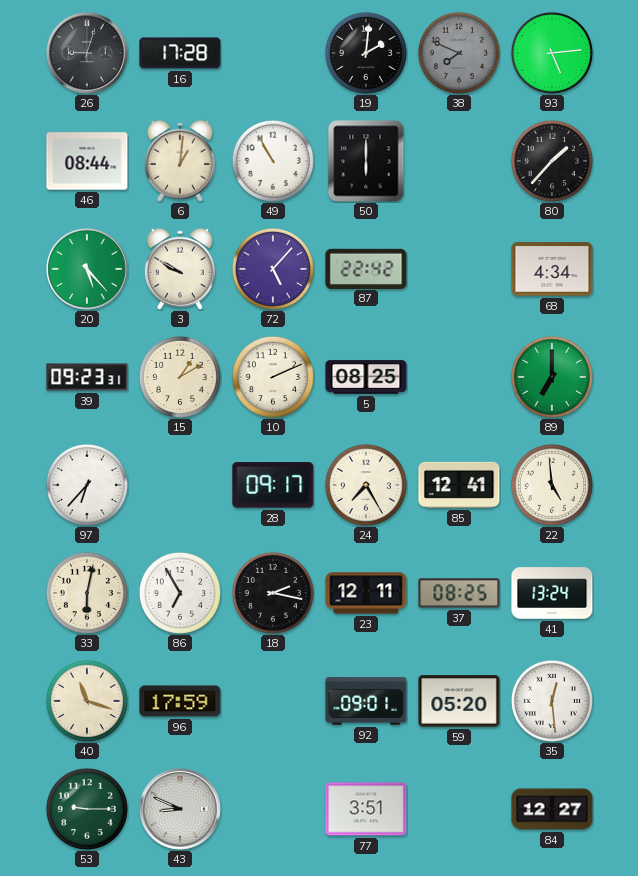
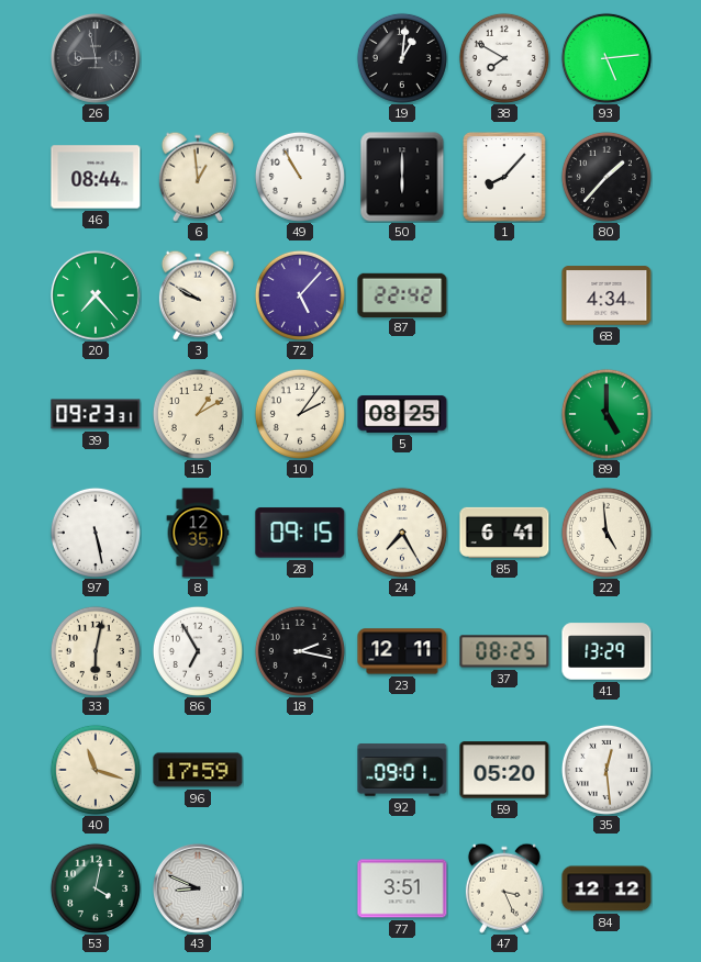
26: 9:03 -> 8:58 (96, 58)
16: 17:28 -> none (180, 53)
19: 2:01 -> 1:01 (402, 58)
38: 7:49 -> 7:50 (504, 58)
38 dial: grey -> white (504, 58)
6: 1:01 -> 12:59 (198, 177)
1: none -> 8:07 (504, 177)
20: 5:23 -> 7:23 (96, 295)
10: 2:11 -> 2:06 (300, 414)
89: 7:00 -> 5:00 (607, 414)
97: 6:37 -> 5:28 (96, 533)
8: none -> 12:35 (198, 533)
28: 09:17 -> 09:15 (300, 533)
85: 12:41 -> 6:41 (504, 533)
41: 13:24 -> 13:29 (607, 651)
53: 9:15 -> 4:02 (96, 888)
47: none -> 3:26 (504, 888)
84: 12:27 -> 12:12 (607, 888)
